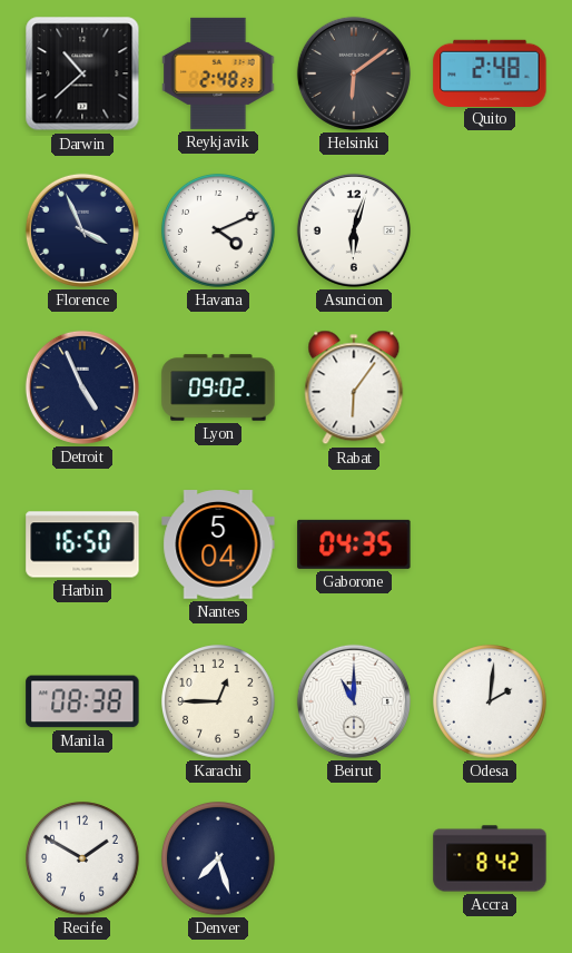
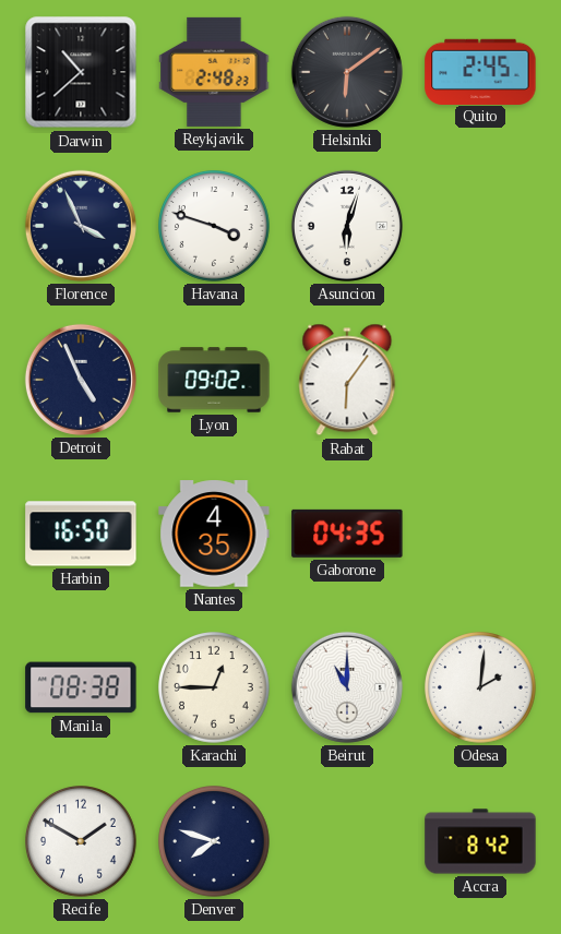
Quito: 2:48 -> 2:45 (480, 71)
Havana: 4:11 -> 3:48 (215, 227)
Nantes: 5:04 -> 4:35 (214, 534)
Denver: 7:27 -> 7:48 (215, 842)
